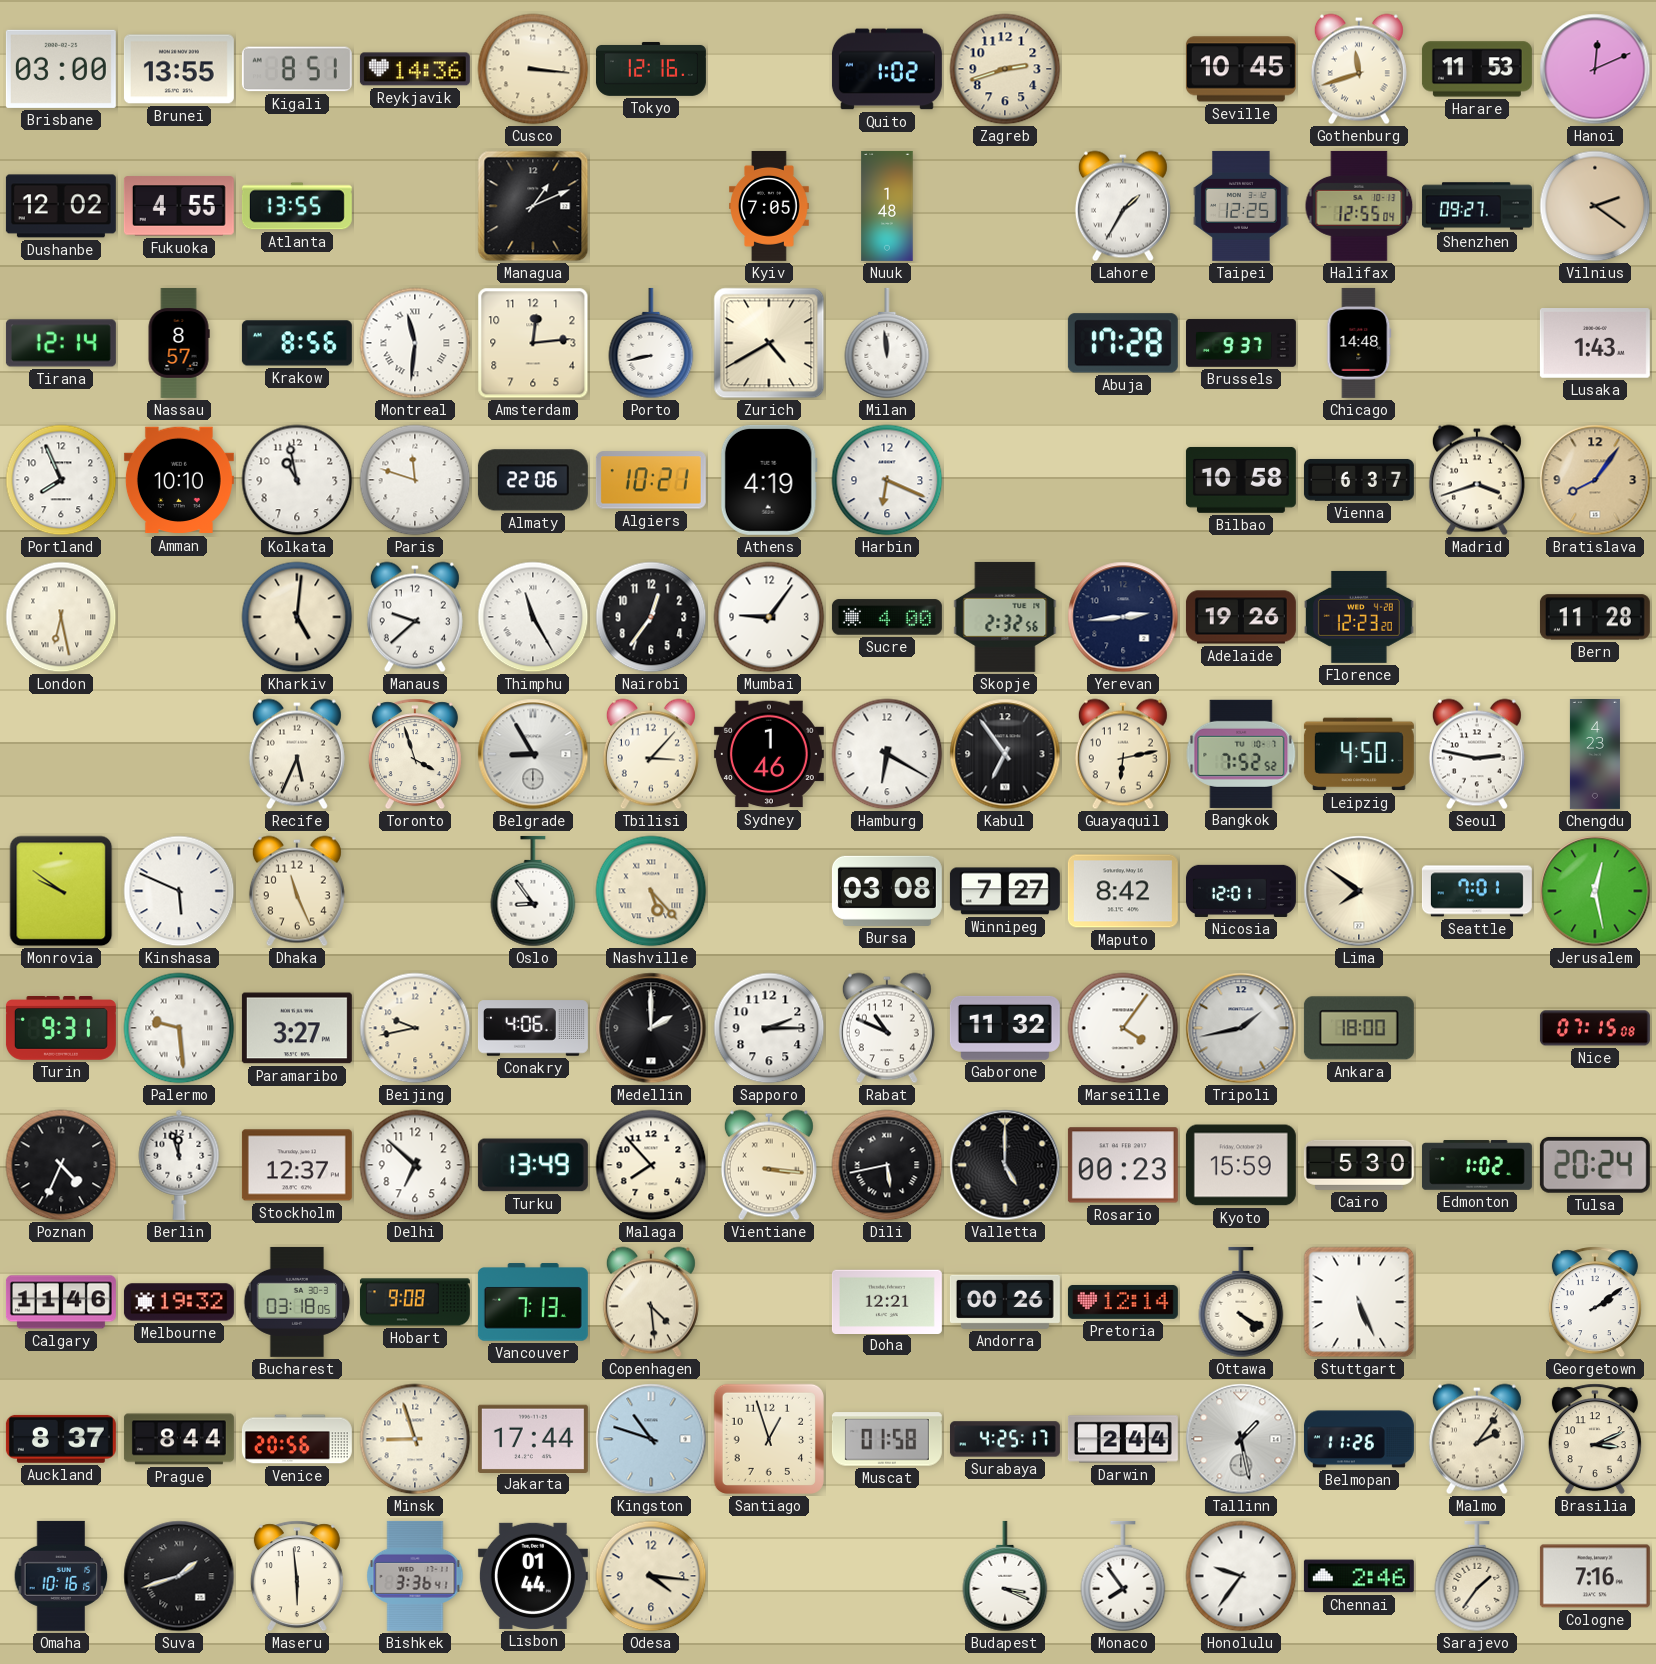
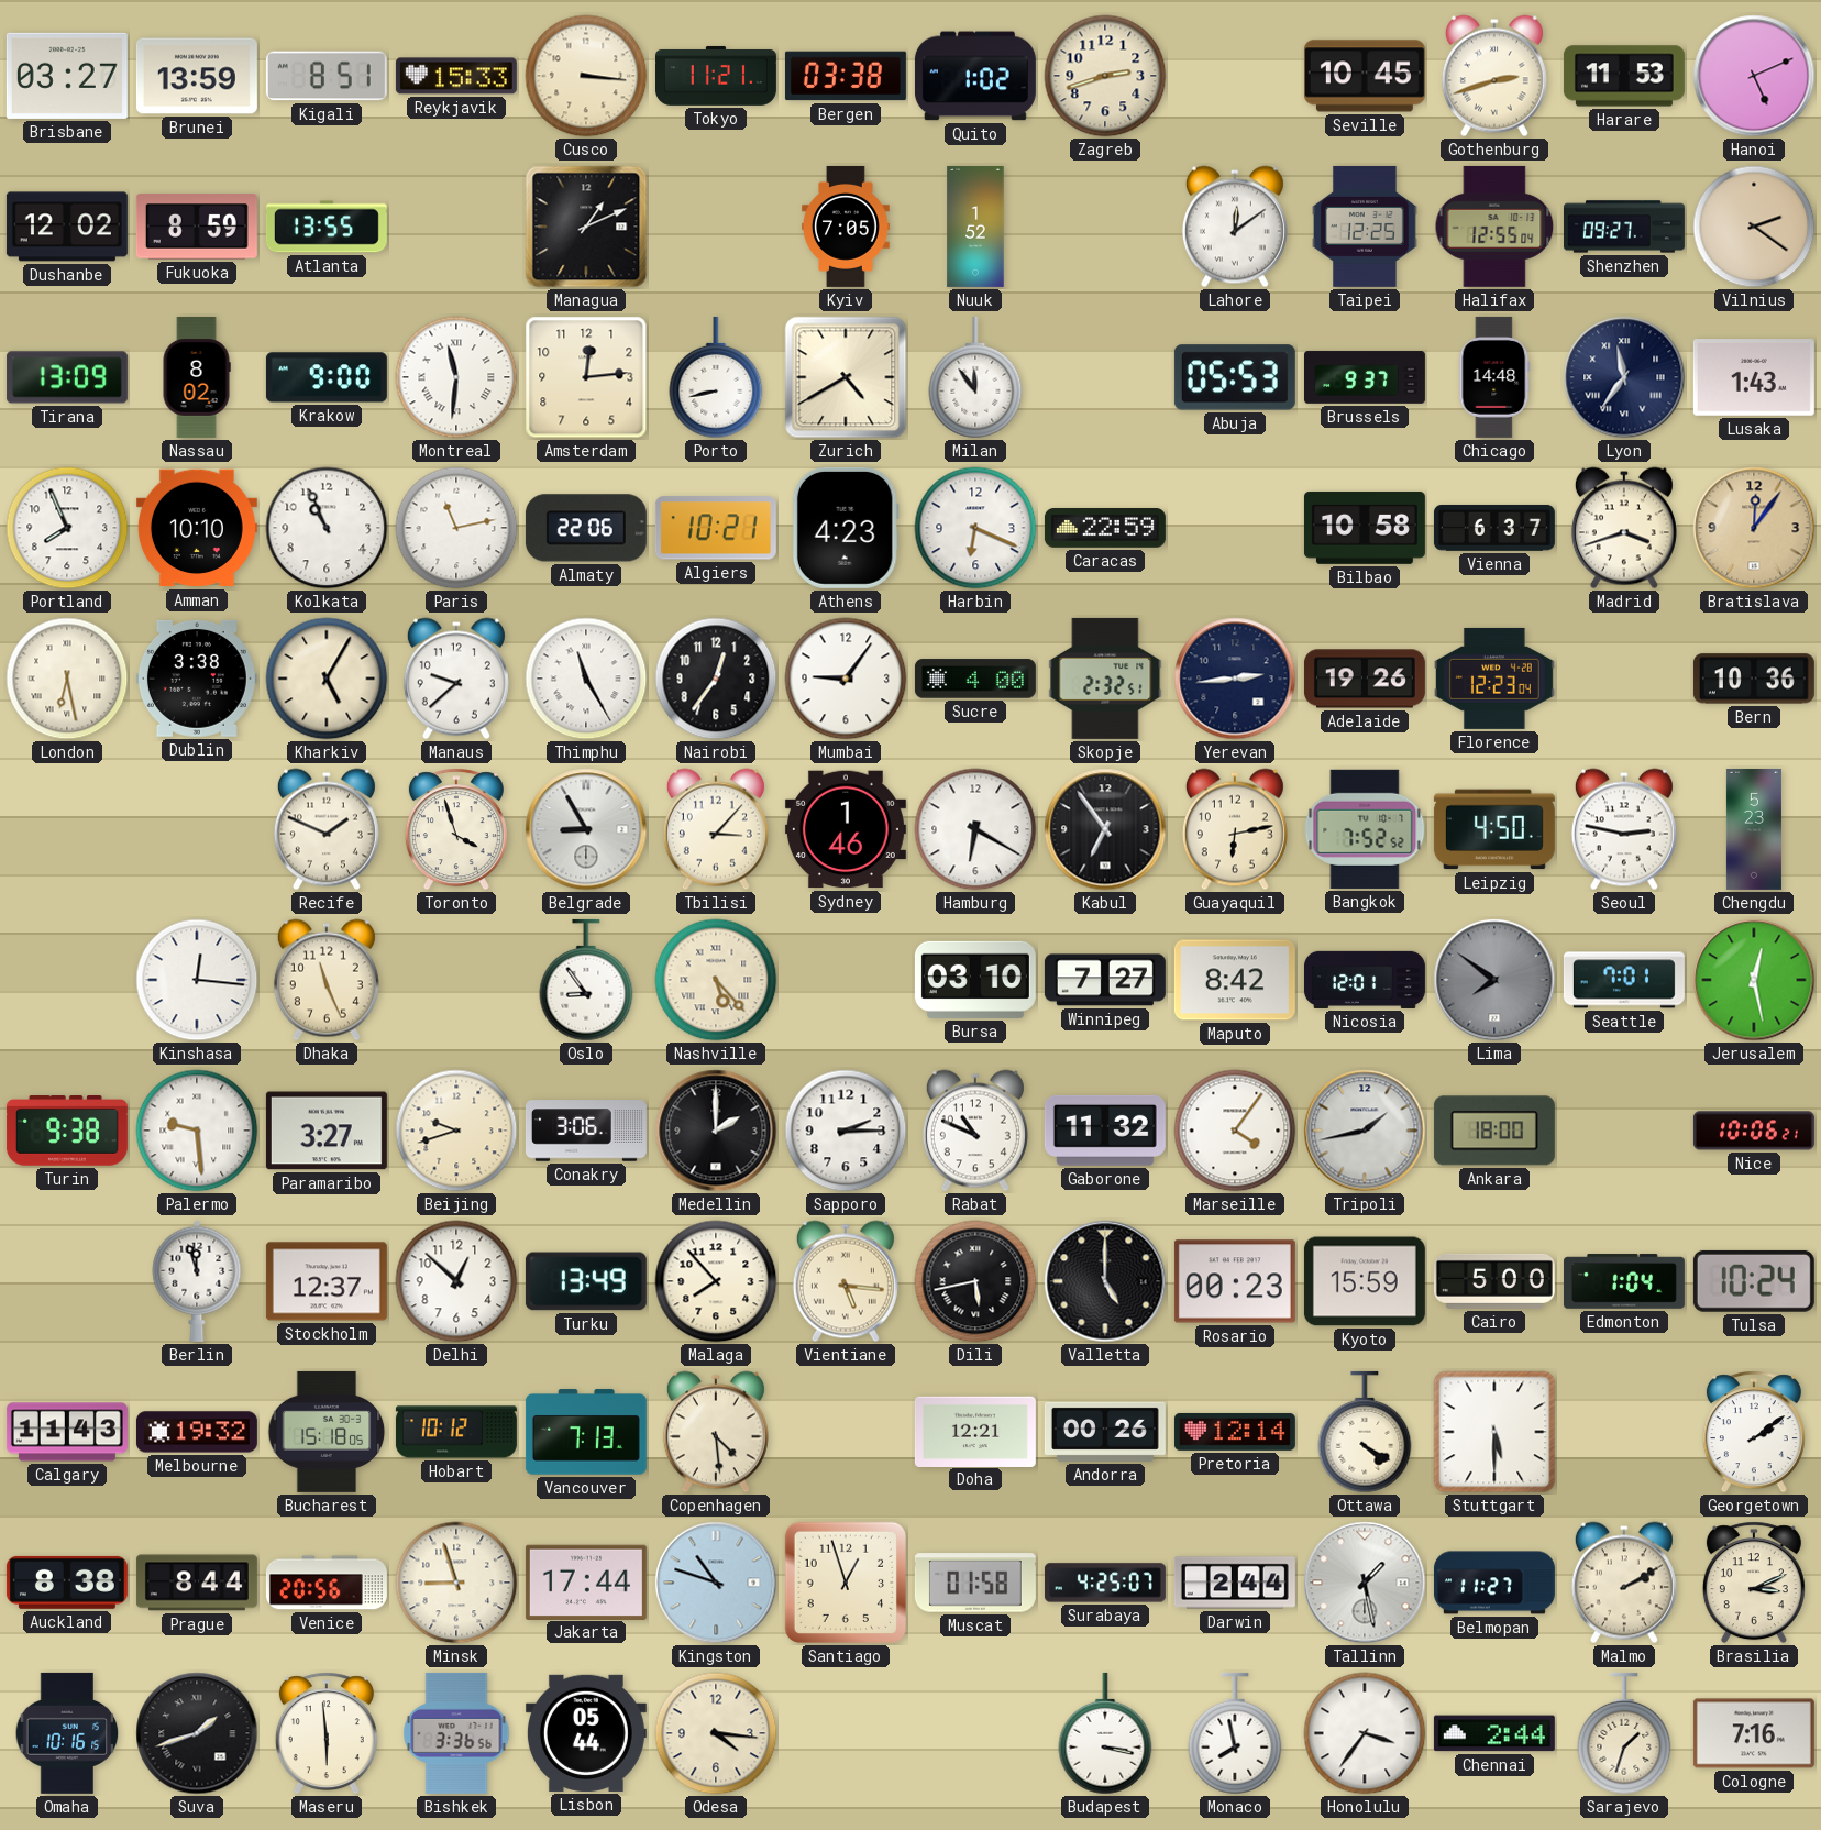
Brisbane: 03:00 -> 03:27 (67, 76)
Brunei: 13:55 -> 13:59 (197, 76)
Reykjavik: 14:36 -> 15:33 (456, 76)
Tokyo: 12:16 -> 11:21 (716, 76)
Bergen: none -> 03:38 (846, 76)
Gothenburg: 11:42 -> 2:42 (1494, 76)
Hanoi: 12:11 -> 5:11 (1754, 76)
Fukuoka: 4:55 -> 8:59 (197, 227)
Nuuk: 1:48 -> 1:52 (975, 227)
Lahore: 1:35 -> 12:09 (1235, 227)
Tirana: 12:14 -> 13:09 (67, 377)
Nassau: 8:57 -> 8:02 (197, 377)
Krakow: 8:56 -> 9:00 (327, 377)
Milan: 11:59 -> 11:54 (975, 377)
Abuja: 17:28 -> 05:53 (1235, 377)
Lyon: none -> 11:36 (1624, 377)
Kolkata: 10:58 -> 10:56 (327, 528)
Paris: 11:48 -> 11:13 (456, 528)
Athens: 4:19 -> 4:23 (846, 528)
Caracas: none -> 22:59 (1105, 528)
Bratislava: 8:06 -> 12:06 (1754, 528)
Dublin: none -> 3:38 (197, 679)
Kharkiv: 5:01 -> 5:05 (327, 679)
Skopje: 2:32:56 -> 2:32:51 (1105, 679)
Florence: 12:23:20 -> 12:23:04 (1494, 679)
Bern: 11:28 -> 10:36 (1754, 679)
Recife: 5:34 -> 1:49 (327, 829)
Chengdu: 4:23 -> 5:23 (1754, 829)
Monrovia: 9:51 -> none (61, 891)
Kinshasa: 5:49 -> 12:16 (197, 980)
Bursa: 03:08 -> 03:10 (975, 980)
Lima dial: cream -> grey (1494, 980)
Turin: 9:31 -> 9:38 (67, 1132)
Beijing: 9:43 -> 9:42 (456, 1131)
Conakry: 4:06 -> 3:06 (586, 1131)
Nice: 07:15 -> 10:06 (1754, 1131)
Poznan: 4:34 -> none (61, 1165)
Delhi: 6:52 -> 12:52 (456, 1281)
Vientiane: 3:16 -> 5:16 (846, 1281)
Cairo: 5:30 -> 5:00 (1494, 1281)
Edmonton: 1:02 -> 1:04 (1624, 1281)
Tulsa: 20:24 -> 10:24 (1754, 1281)
Calgary: 11:46 -> 11:43 (67, 1432)
Bucharest: 03:18 -> 15:18 (327, 1432)
Hobart: 9:08 -> 10:12 (456, 1432)
Stuttgart: 5:26 -> 5:30 (1494, 1432)
Auckland: 8:37 -> 8:38 (67, 1583)
Surabaya: 4:25:17 -> 4:25:07 (1105, 1583)
Belmopan: 11:26 -> 11:27 (1494, 1583)
Malmo: 2:06 -> 2:10 (1624, 1583)
Bishkek: 3:36:41 -> 3:36:56 (456, 1733)
Lisbon: 01:44 -> 05:44 (586, 1733)
Budapest: 3:19 -> 3:17 (1105, 1733)
Monaco: 7:54 -> 7:58 (1235, 1733)
Honolulu: 9:36 -> 3:36 (1365, 1733)
Chennai: 2:46 -> 2:44 (1494, 1733)
Sarajevo: 1:36 -> 1:33 (1624, 1733)
